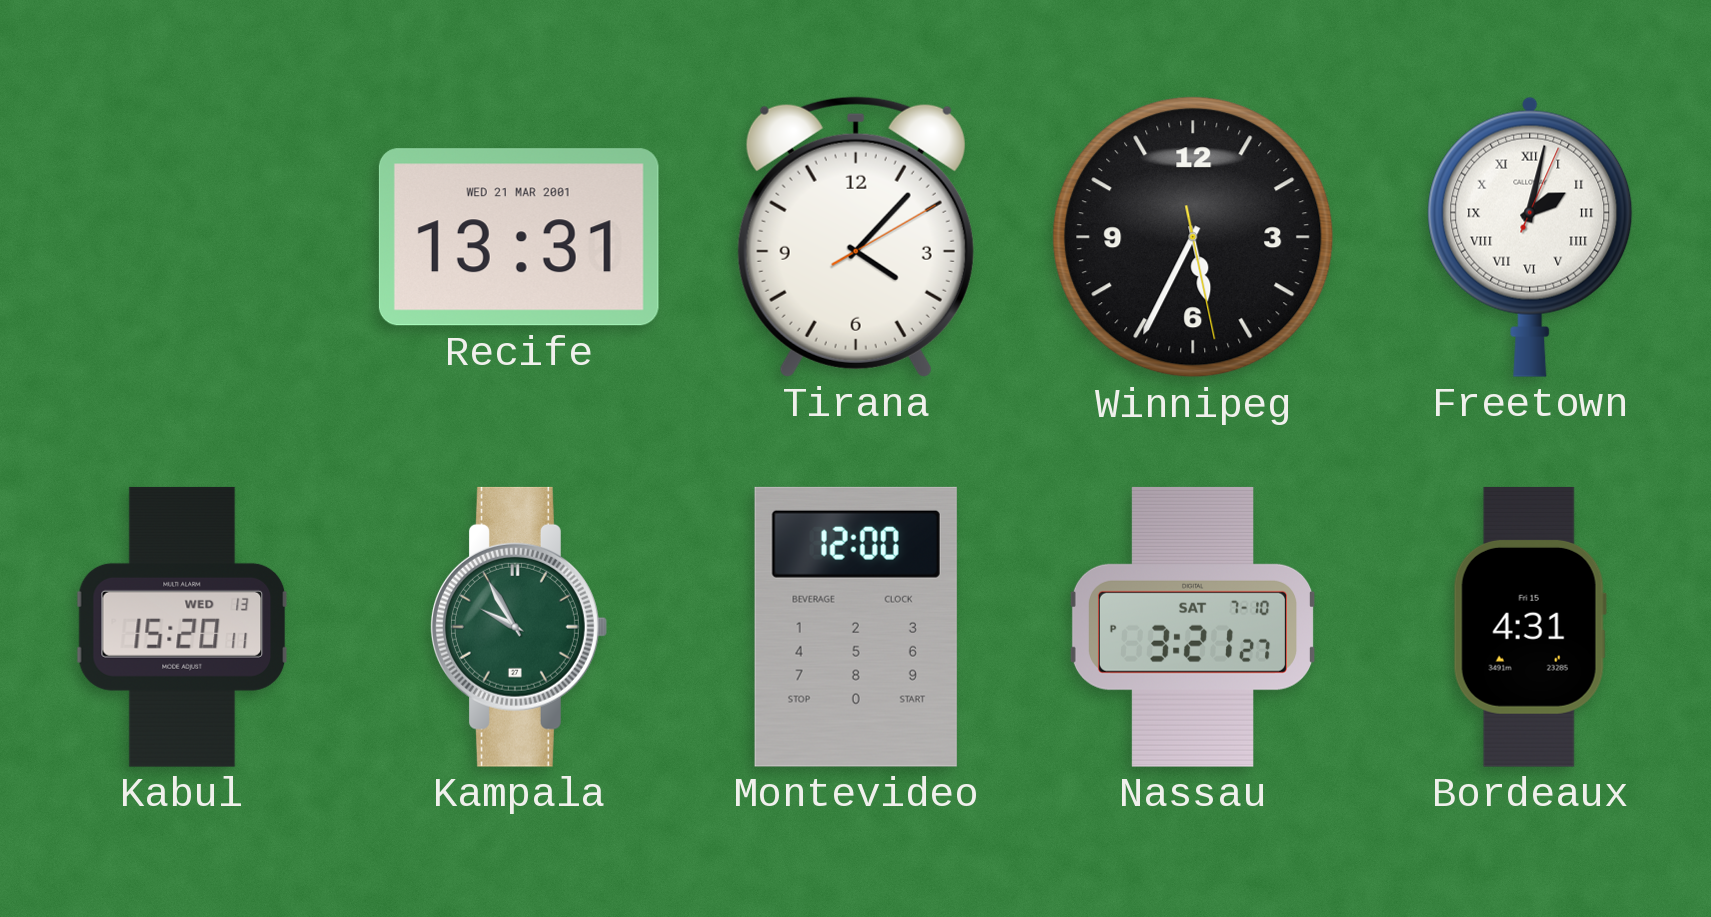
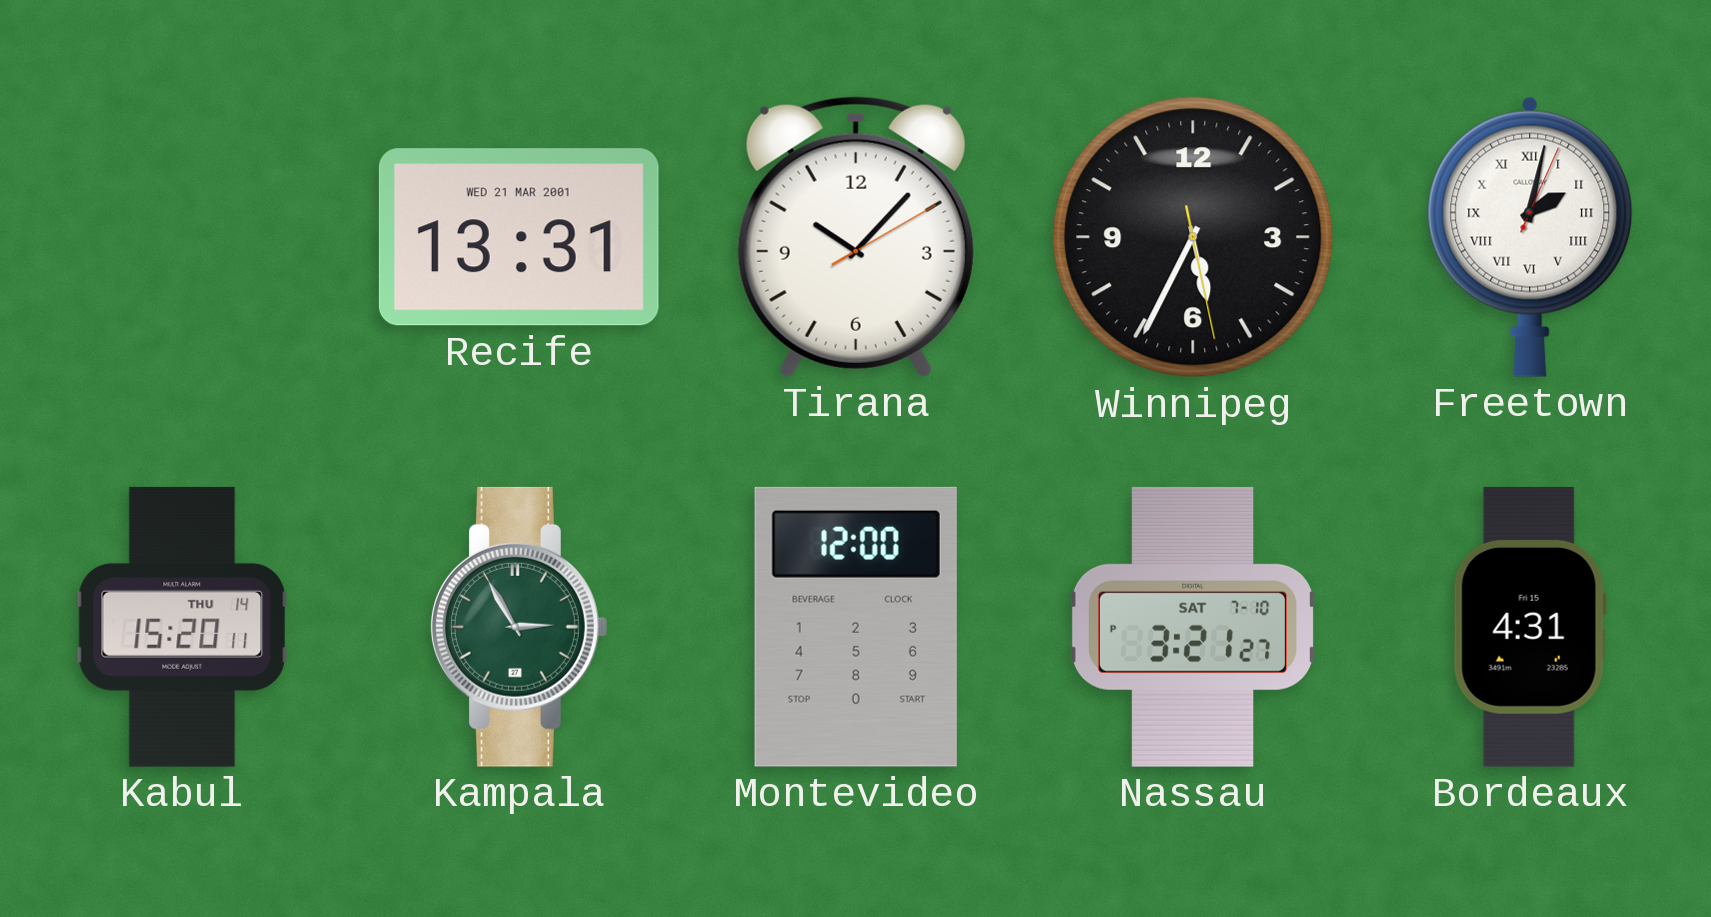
Tirana: 4:07 -> 10:07 (856, 237)
Kabul date: WED 13 -> THU 14 (182, 627)
Kampala: 9:55 -> 2:55 (519, 627)
